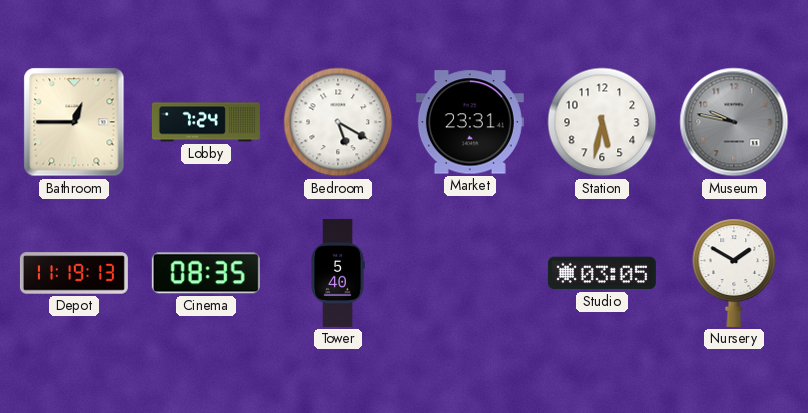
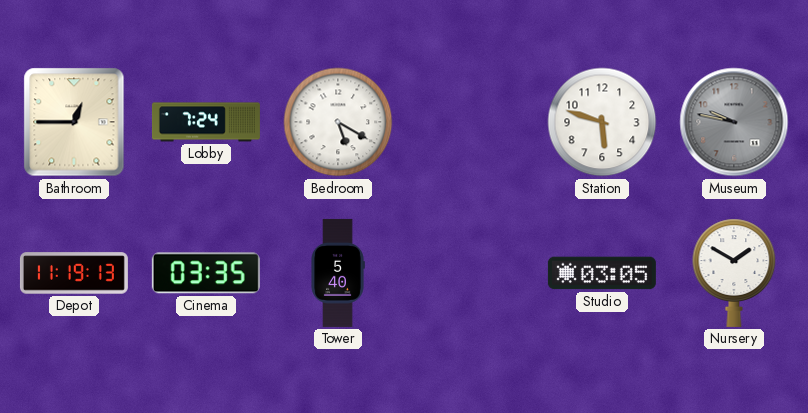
Market: 23:31 -> none (470, 122)
Station: 5:32 -> 5:48 (602, 122)
Cinema: 08:35 -> 03:35 (206, 273)
